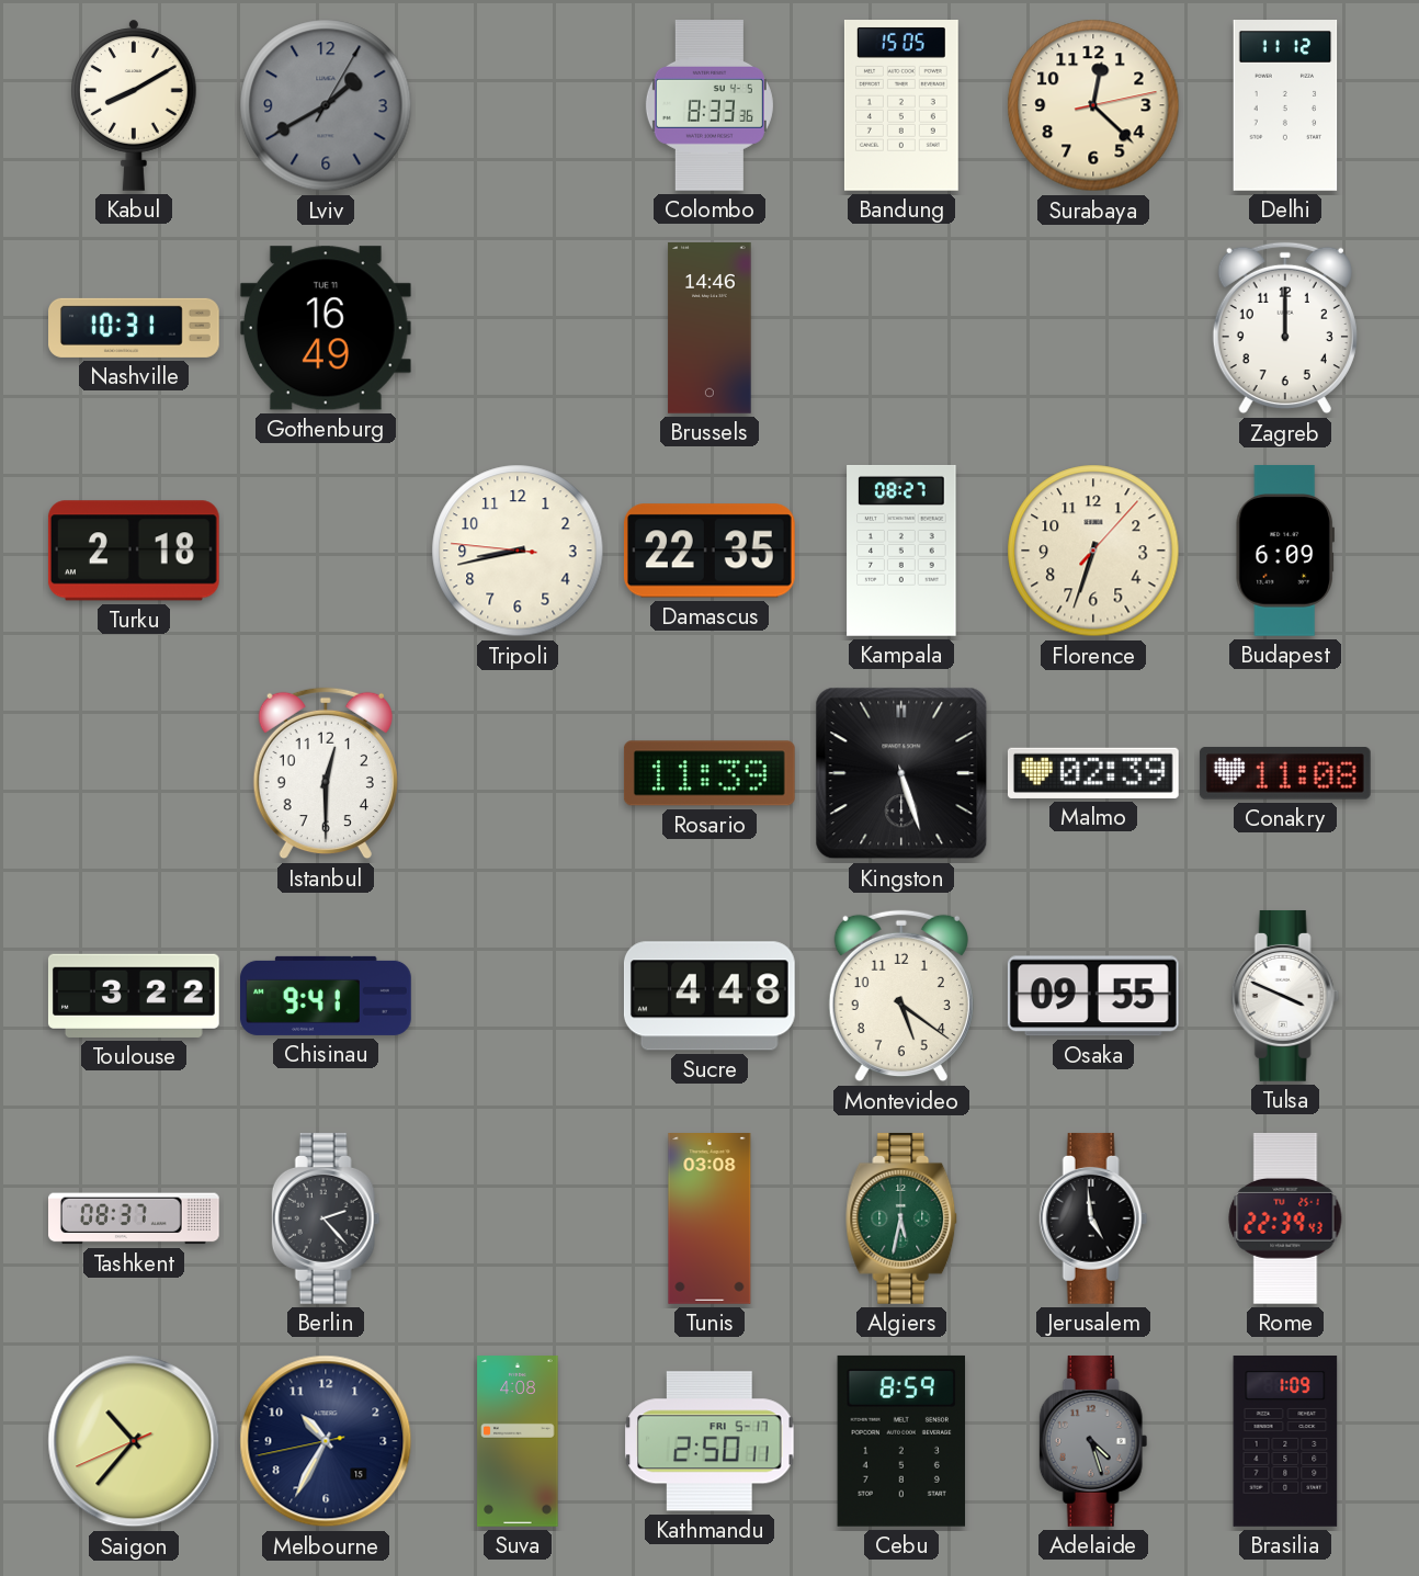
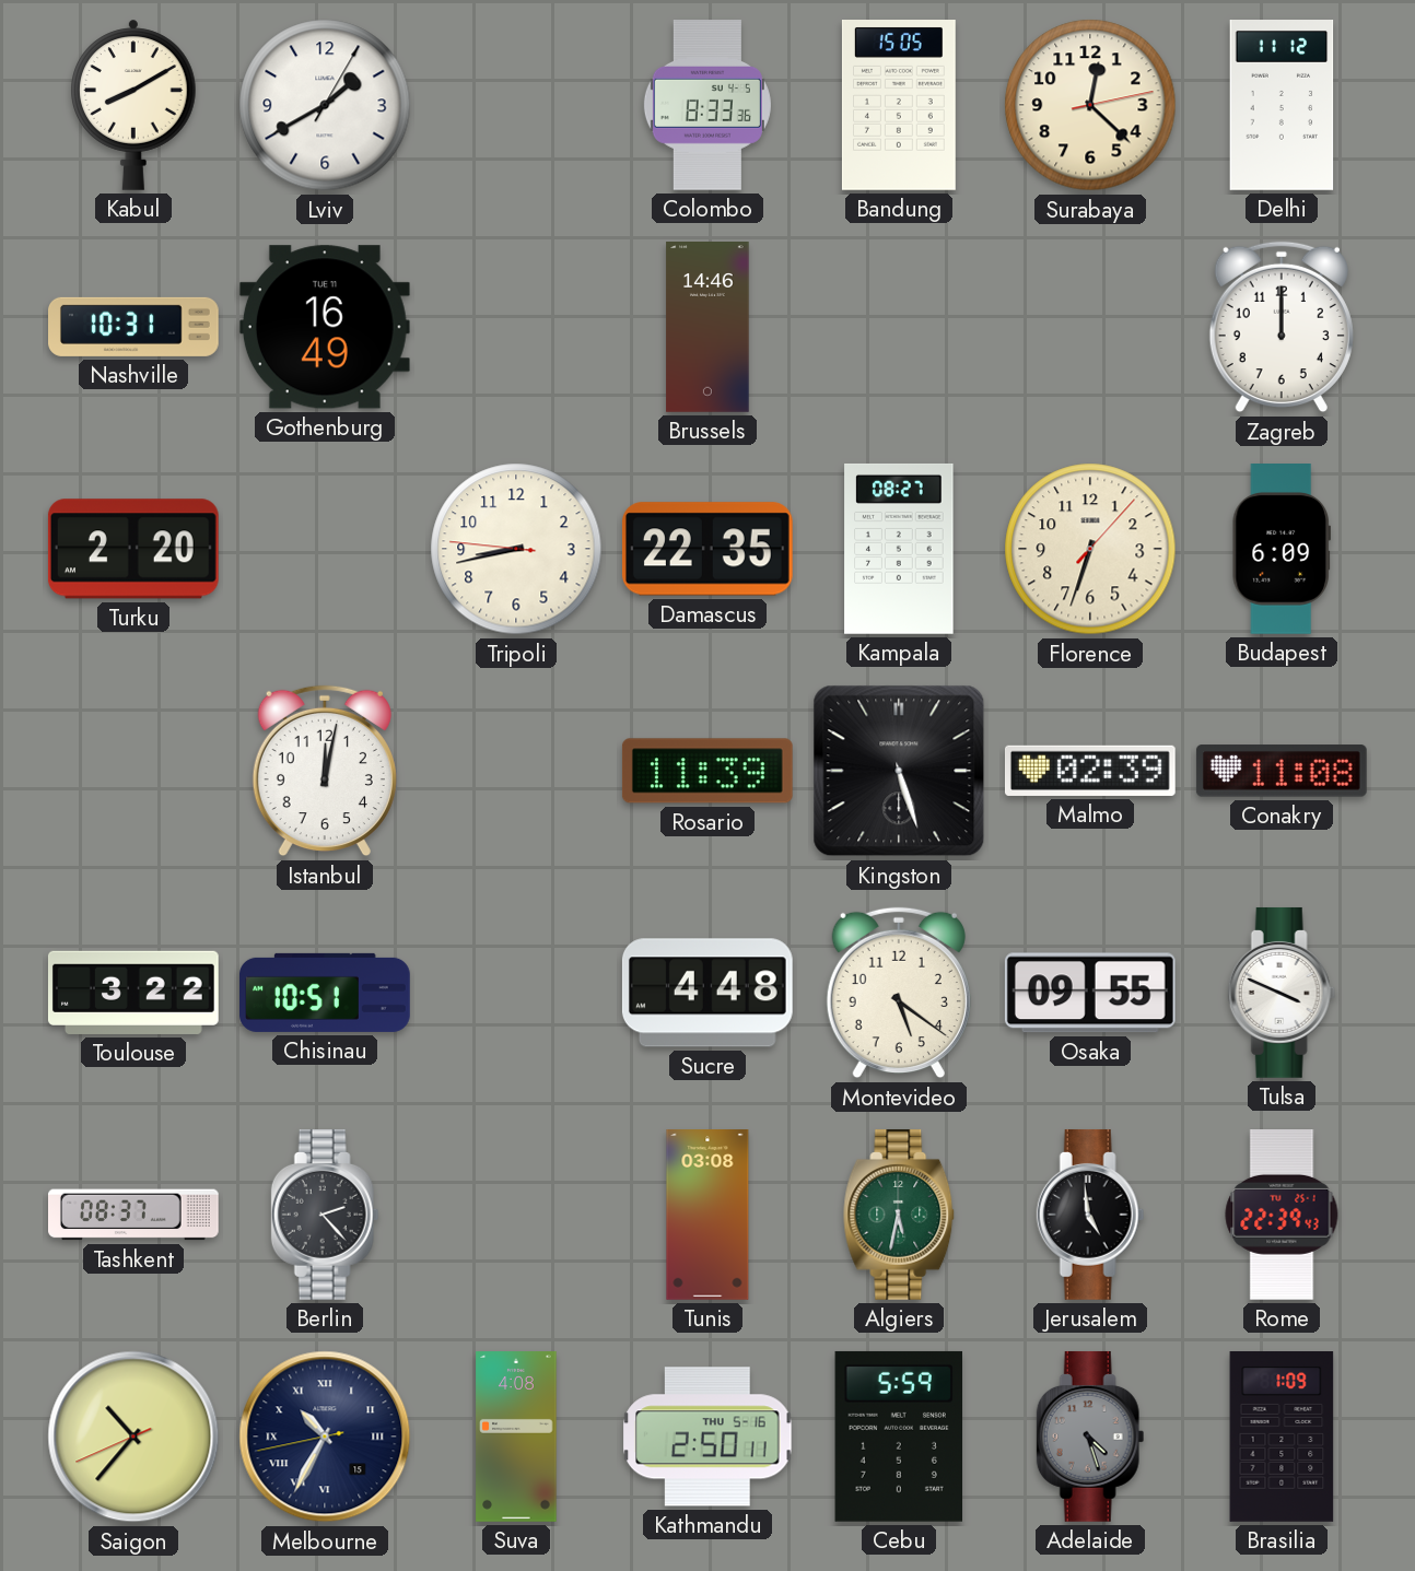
Lviv dial: grey -> white (325, 105)
Turku: 2:18 -> 2:20 (133, 549)
Istanbul: 12:30 -> 12:02 (325, 771)
Chisinau: 9:41 -> 10:51 (326, 993)
Melbourne numerals: Arabic -> Roman (325, 1437)
Kathmandu date: FRI 5-17 -> THU 5-16 (707, 1437)
Cebu: 8:59 -> 5:59 (898, 1437)
